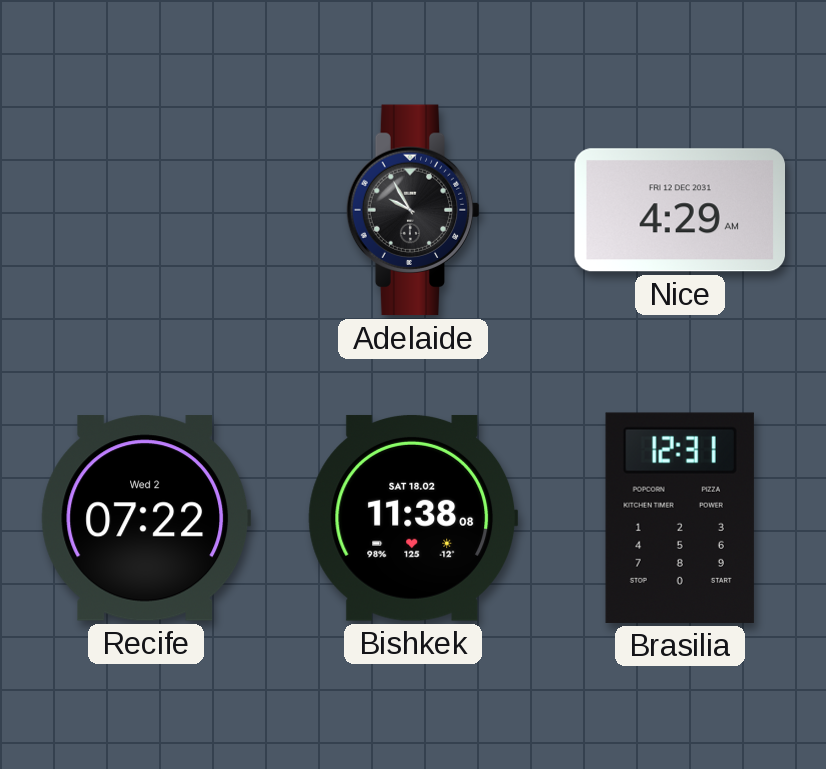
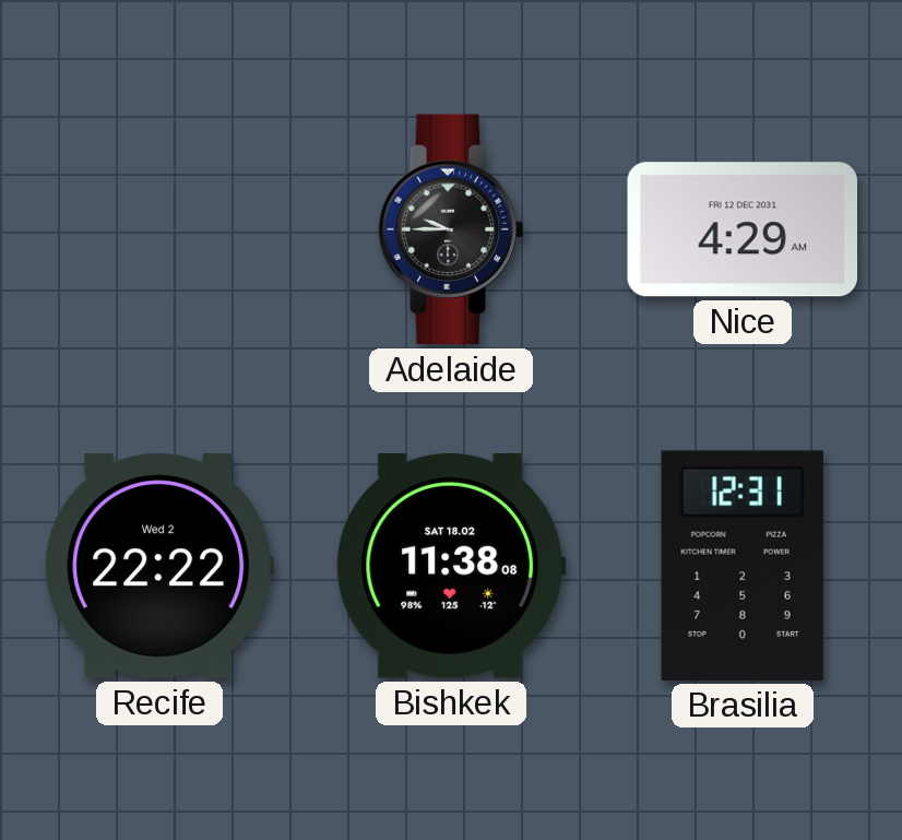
Adelaide: 9:55 -> 9:45 (451, 229)
Recife: 07:22 -> 22:22 (159, 566)
